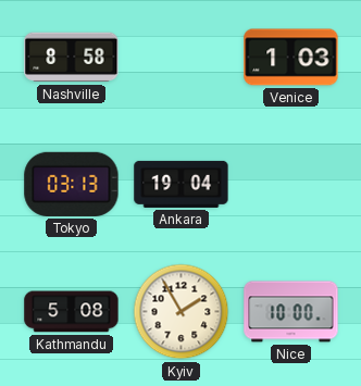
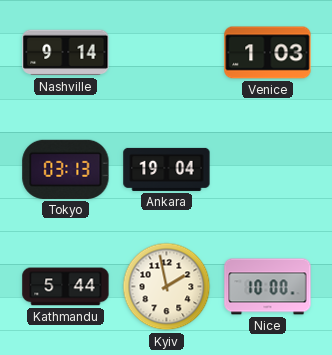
Nashville: 8:58 -> 9:14 (66, 53)
Kathmandu: 5:08 -> 5:44 (66, 287)
Kyiv: 1:55 -> 1:58 (167, 287)
